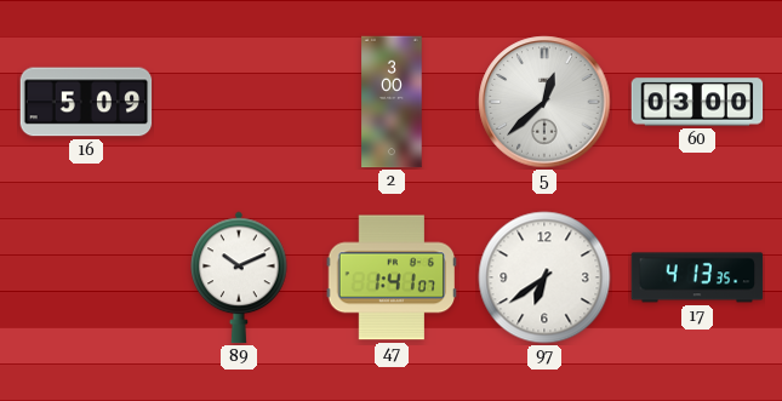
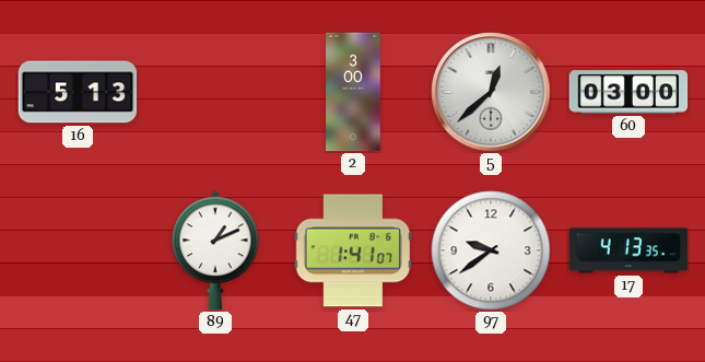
16: 5:09 -> 5:13 (78, 92)
89: 10:11 -> 1:11 (215, 250)
97: 6:39 -> 9:39 (491, 250)
